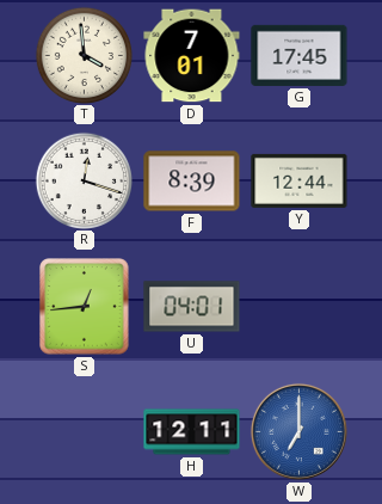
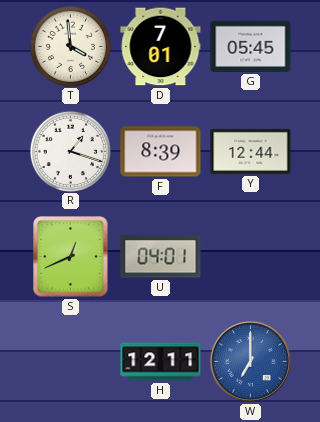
G: 17:45 -> 05:45 (251, 46)
R: 12:18 -> 1:18 (70, 151)
S: 12:44 -> 12:41 (71, 257)
